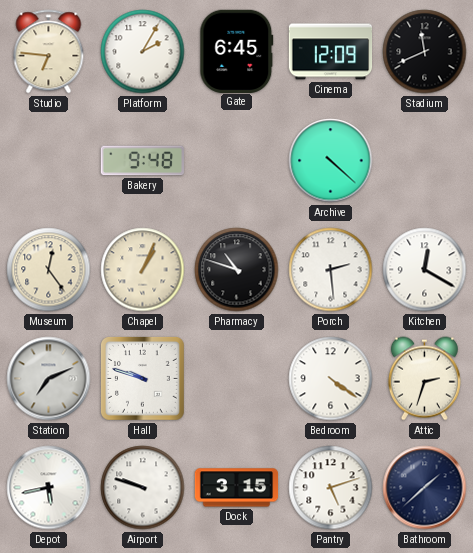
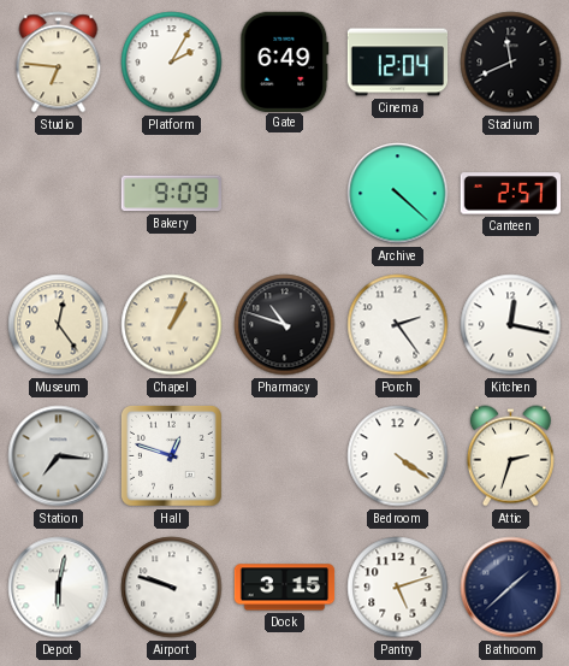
Gate: 6:45 -> 6:49 (285, 61)
Cinema: 12:09 -> 12:04 (398, 63)
Bakery: 9:48 -> 9:09 (171, 194)
Canteen: none -> 2:57 (510, 194)
Porch: 2:29 -> 2:24 (398, 325)
Kitchen: 12:20 -> 12:17 (511, 325)
Station: 7:11 -> 7:16 (59, 456)
Hall: 9:48 -> 12:48 (172, 456)
Depot: 5:43 -> 6:02 (59, 588)
